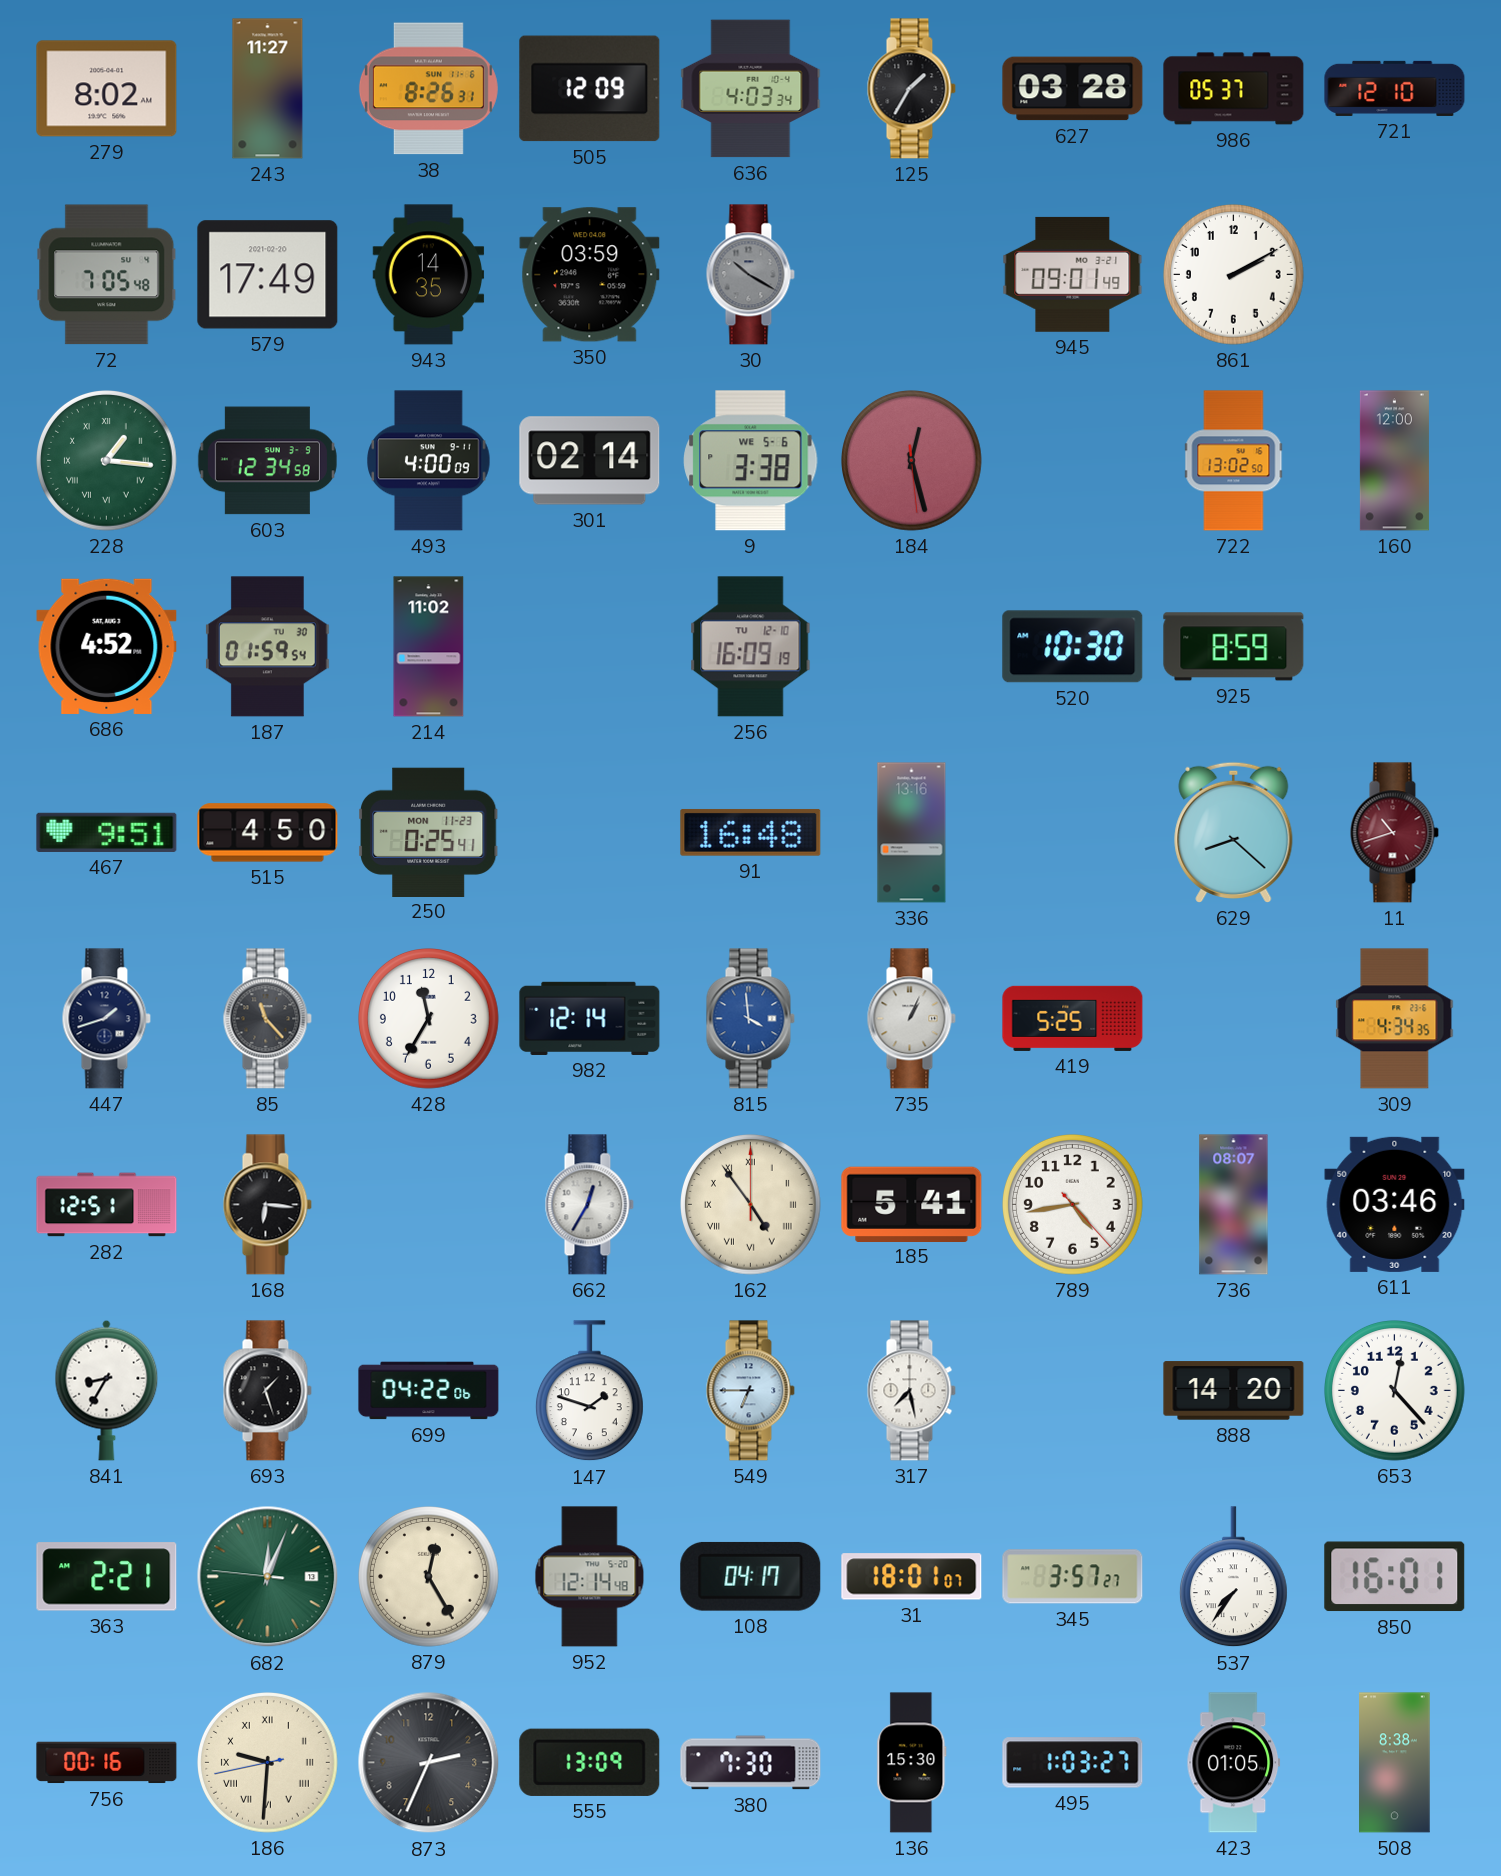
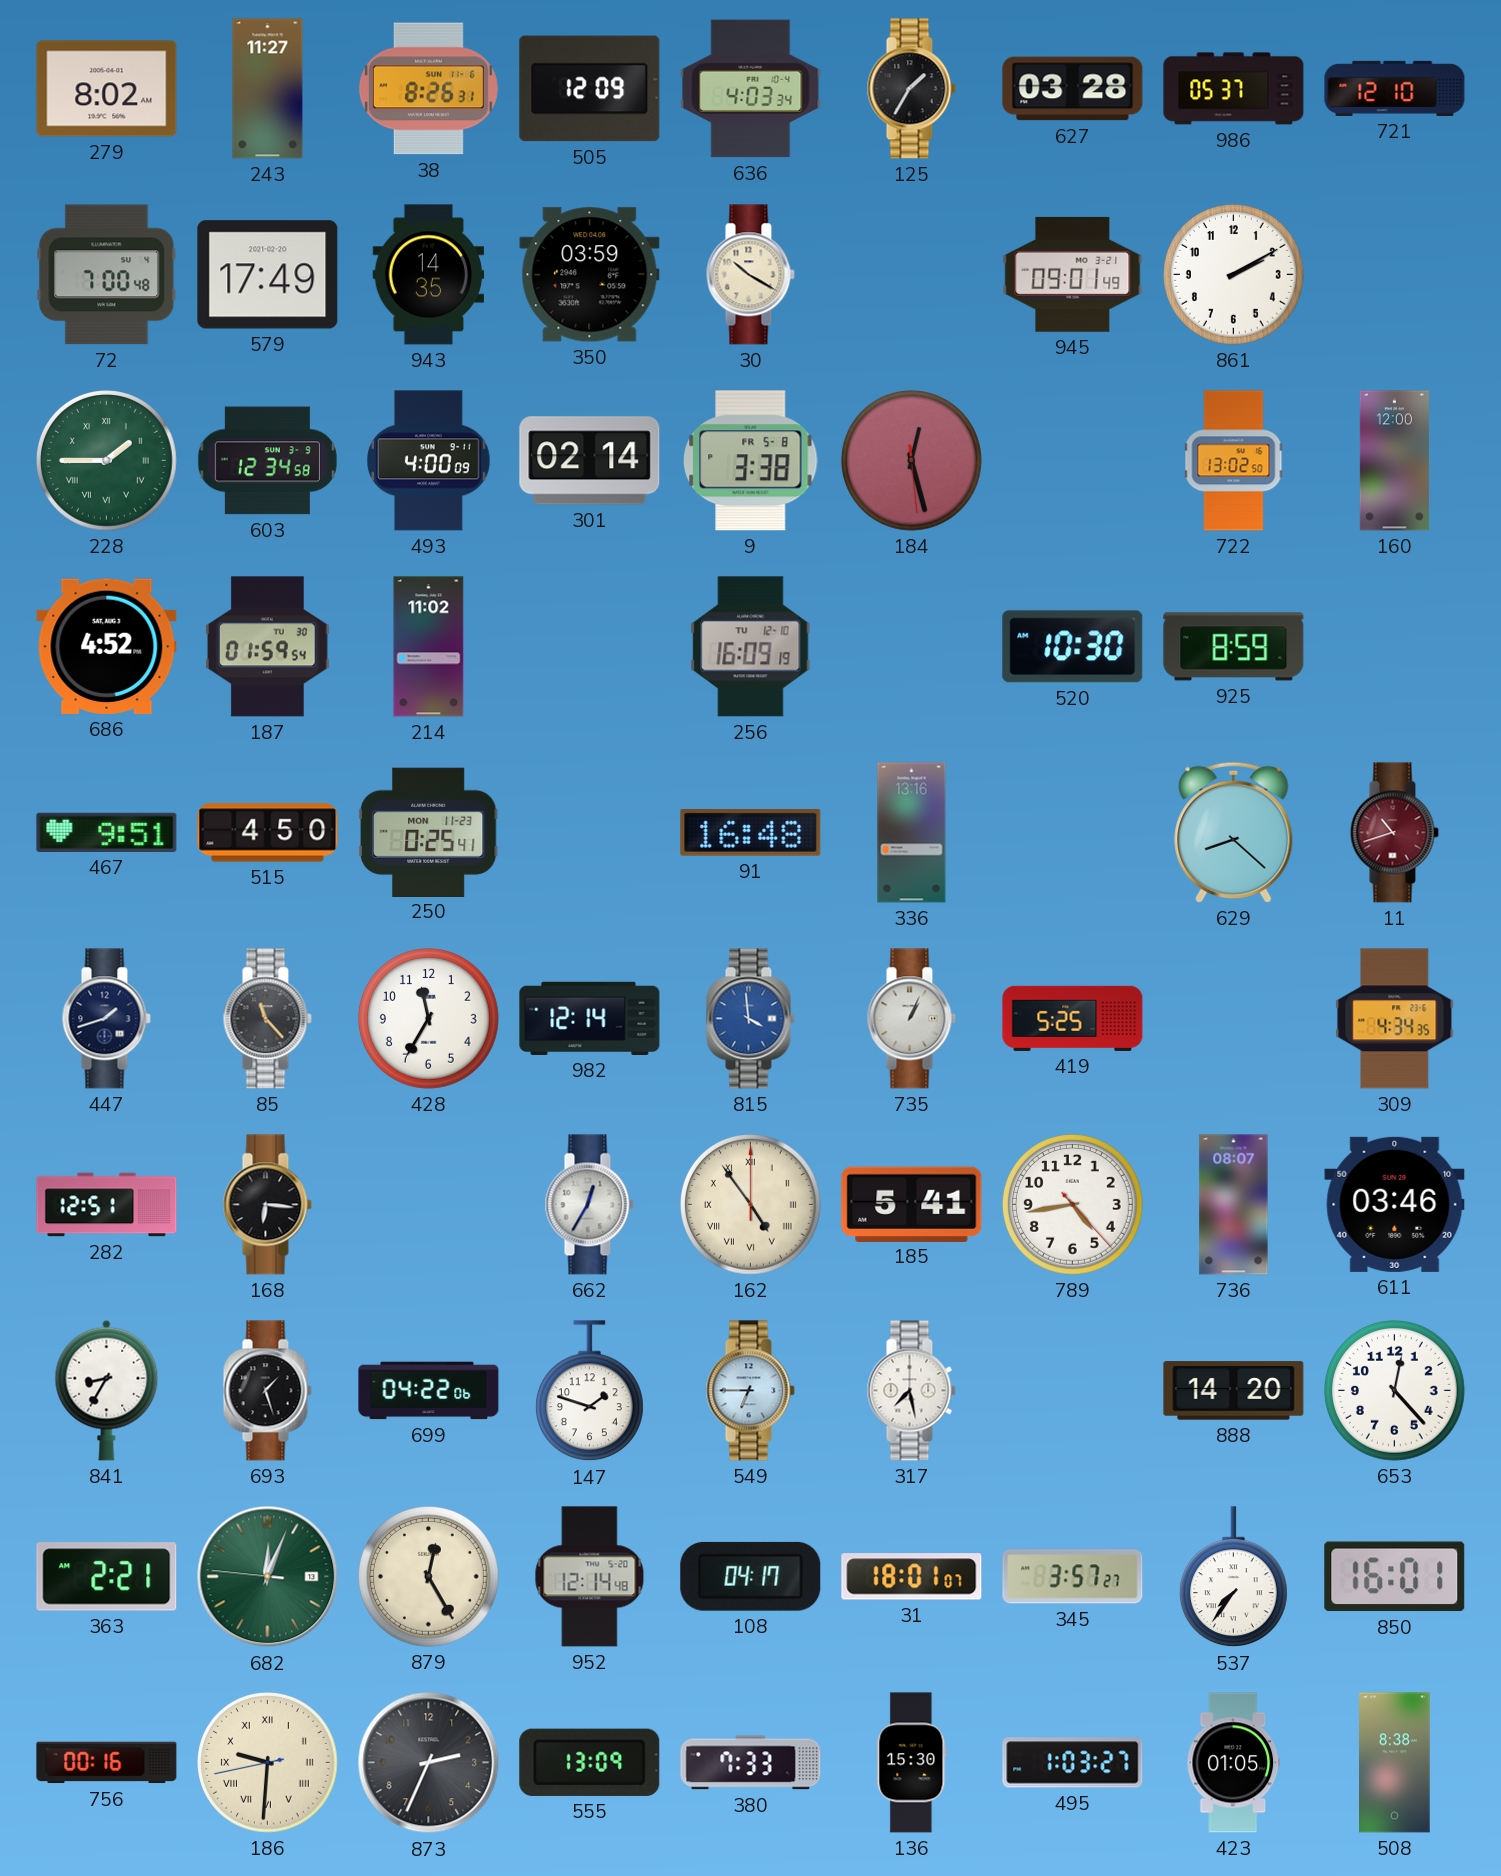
72: 7:05 -> 7:00 (107, 275)
30 dial: grey -> cream (750, 275)
228: 1:16 -> 1:45 (107, 461)
9 date: WE 5-6 -> FR 5-8 (751, 461)
380: 7:30 -> 7:33 (751, 1763)
